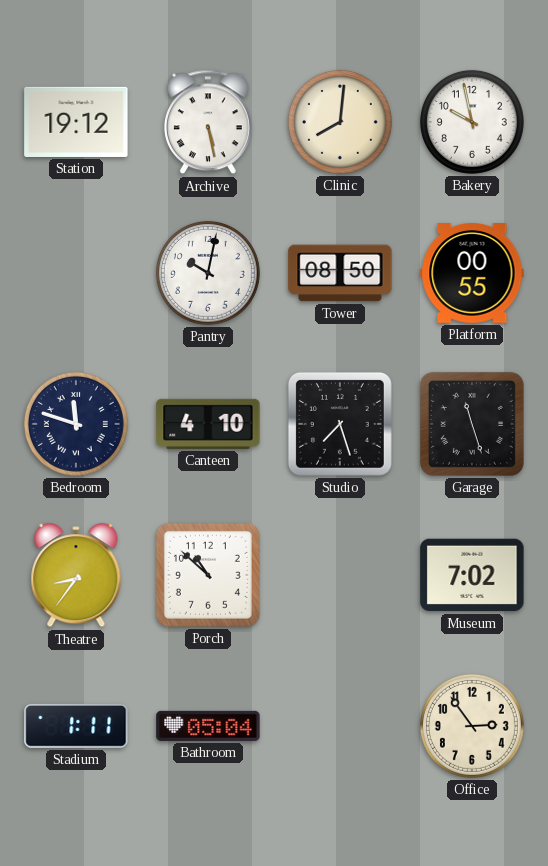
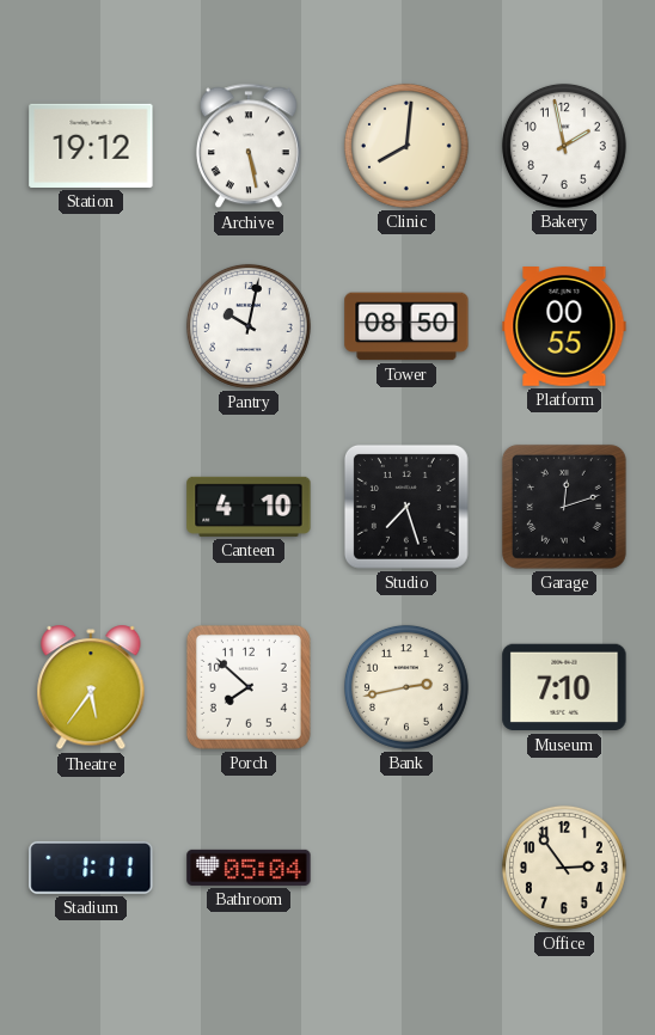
Bakery: 9:58 -> 1:58 (564, 146)
Bedroom: 11:48 -> none (76, 424)
Garage: 11:27 -> 12:12 (564, 507)
Theatre: 8:36 -> 5:36 (91, 688)
Porch: 10:52 -> 7:52 (249, 687)
Bank: none -> 2:43 (406, 687)
Museum: 7:02 -> 7:10 (564, 687)
